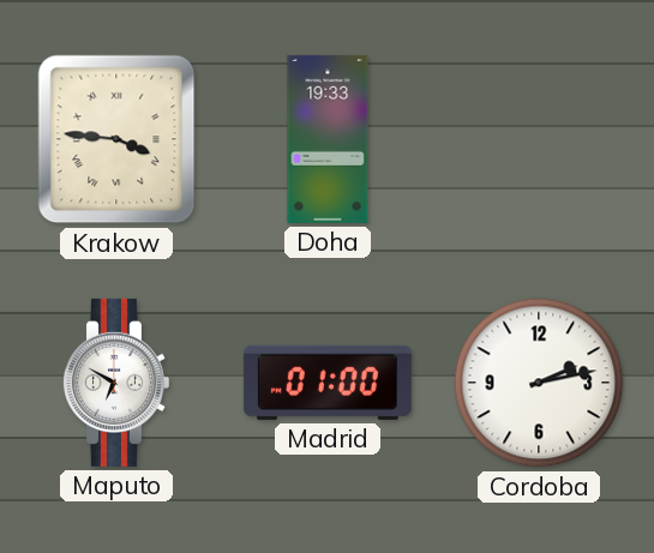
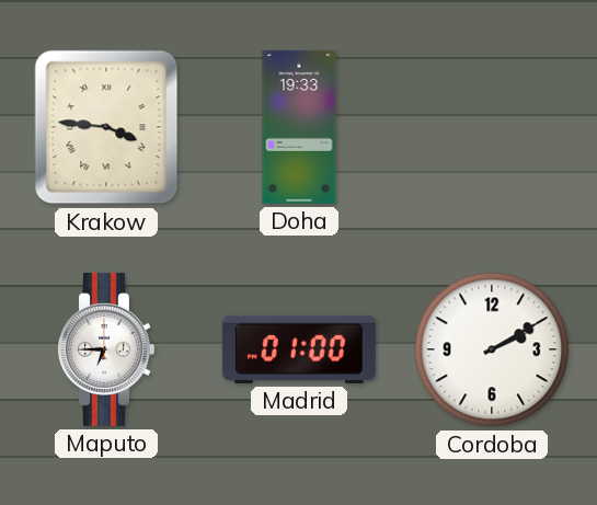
Maputo: 6:50 -> 6:45 (105, 349)
Cordoba: 2:13 -> 2:10 (492, 349)
